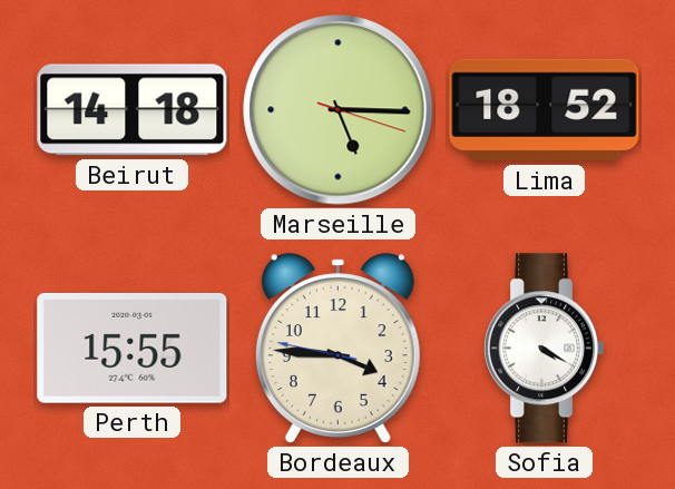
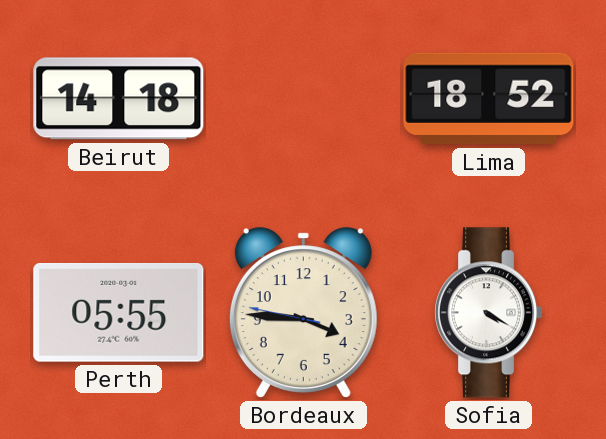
Marseille: 5:15 -> none (339, 110)
Perth: 15:55 -> 05:55 (119, 312)
